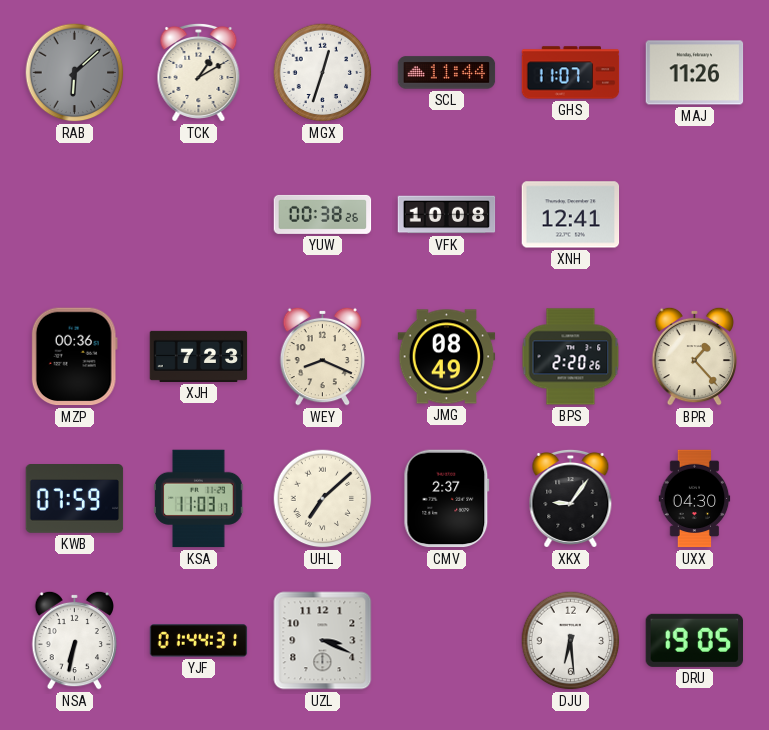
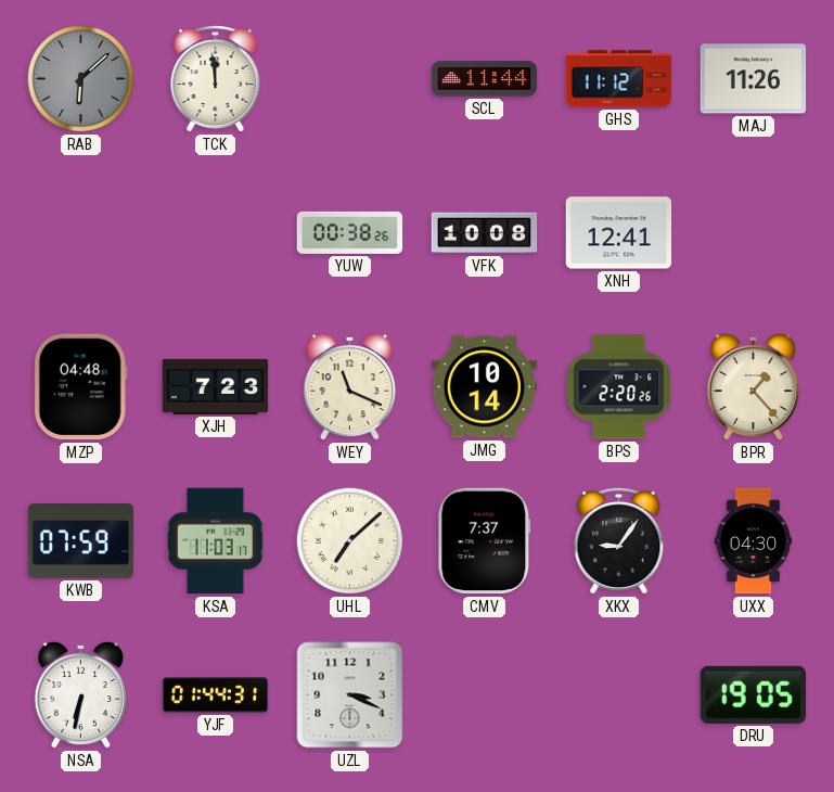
TCK: 1:10 -> 11:59 (216, 78)
MGX: 12:33 -> none (323, 73)
GHS: 11:07 -> 11:12 (619, 79)
MZP: 00:36 -> 04:48 (80, 387)
WEY: 8:19 -> 11:19 (350, 386)
JMG: 08:49 -> 10:14 (485, 387)
CMV: 2:37 -> 7:37 (485, 541)
DJU: 6:29 -> none (571, 641)
